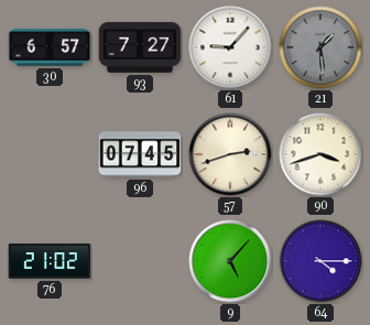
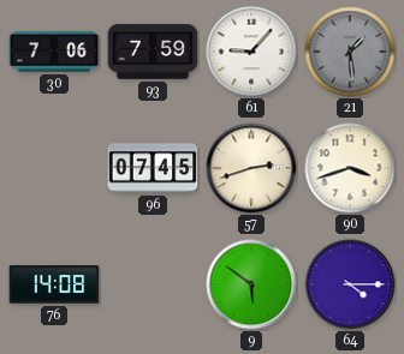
30: 6:57 -> 7:06 (54, 52)
93: 7:27 -> 7:59 (153, 52)
76: 21:02 -> 14:08 (54, 284)
9: 5:07 -> 5:51 (251, 284)
